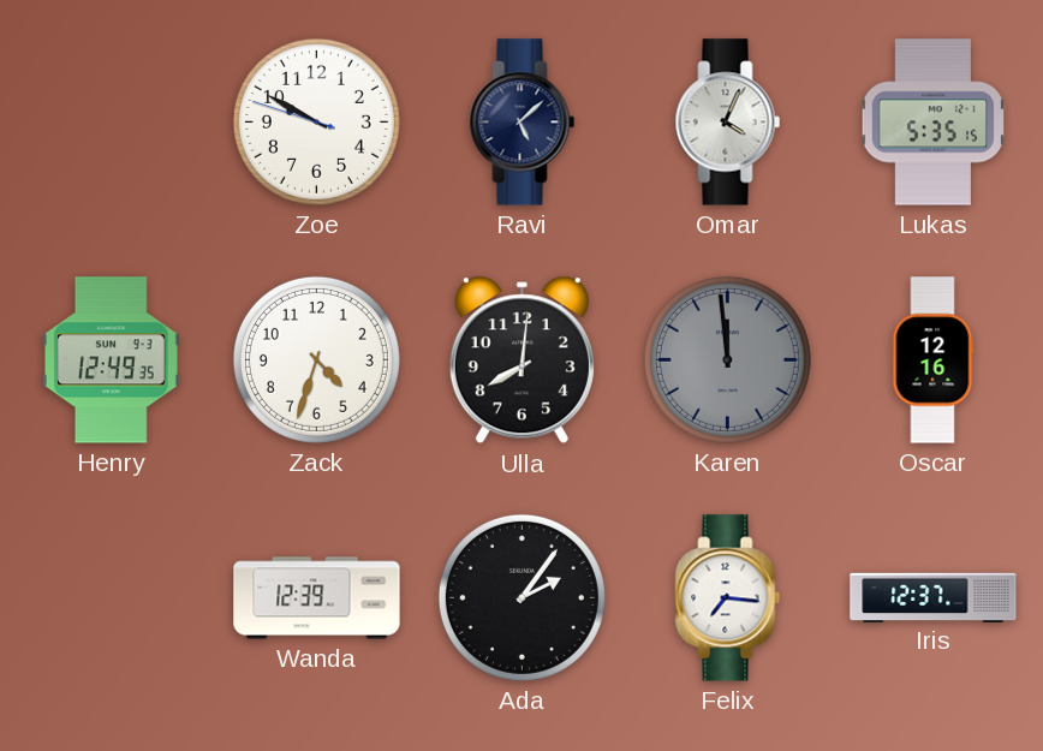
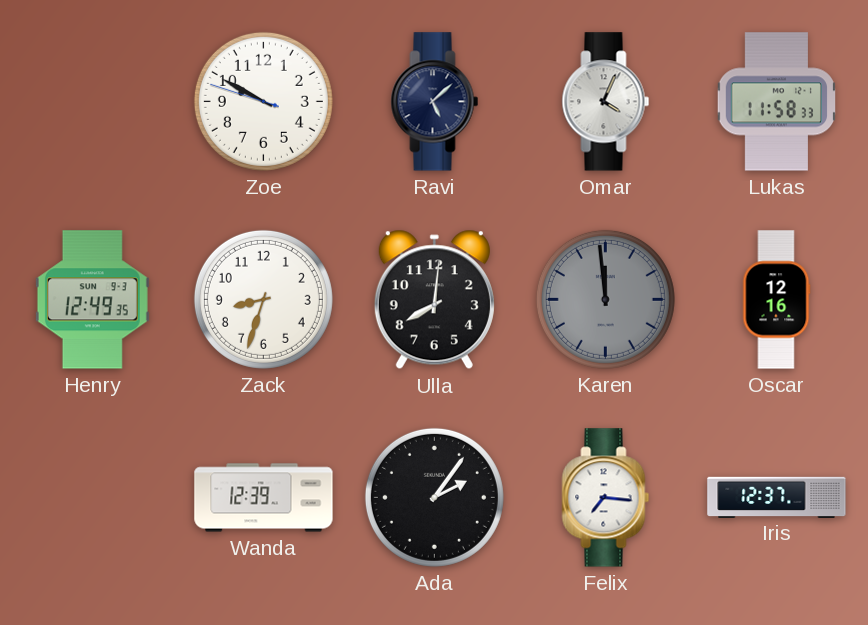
Lukas: 5:35 -> 11:58 (776, 102)
Zack: 4:33 -> 8:33 (263, 299)
